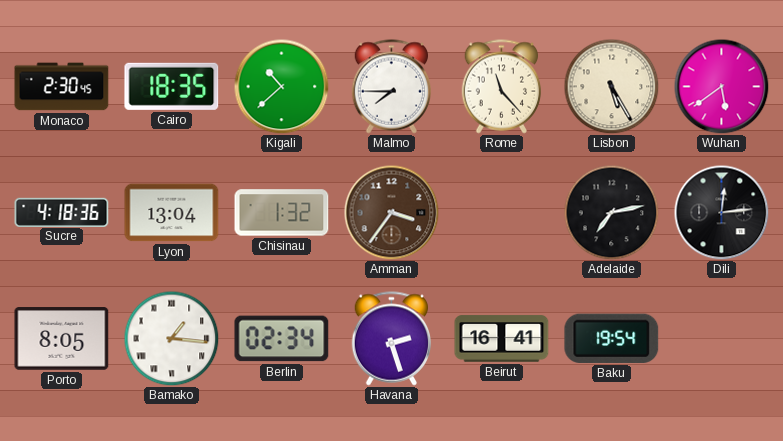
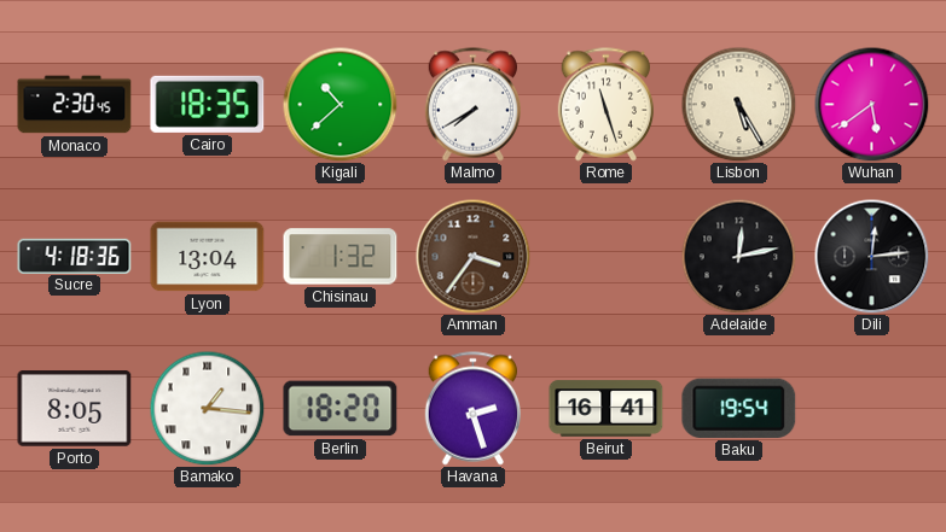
Malmo: 7:45 -> 7:40 (474, 105)
Rome: 11:23 -> 11:27 (607, 105)
Adelaide: 7:13 -> 12:13 (738, 256)
Berlin: 02:34 -> 18:20 (341, 409)
